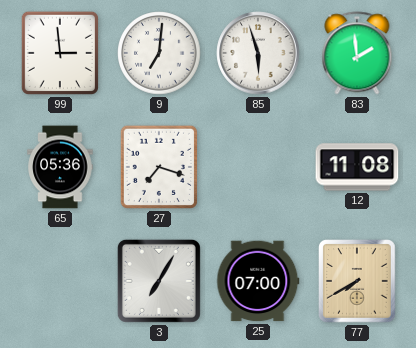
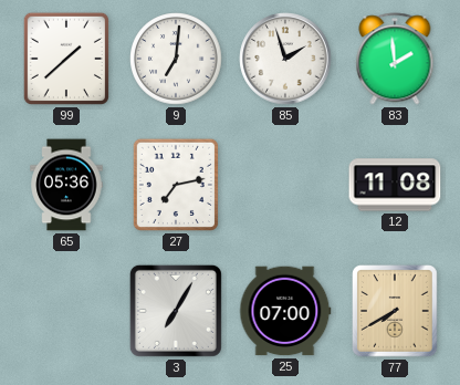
99: 2:59 -> 1:38 (66, 59)
85: 5:57 -> 1:57 (285, 59)
27: 7:18 -> 7:13 (176, 185)
